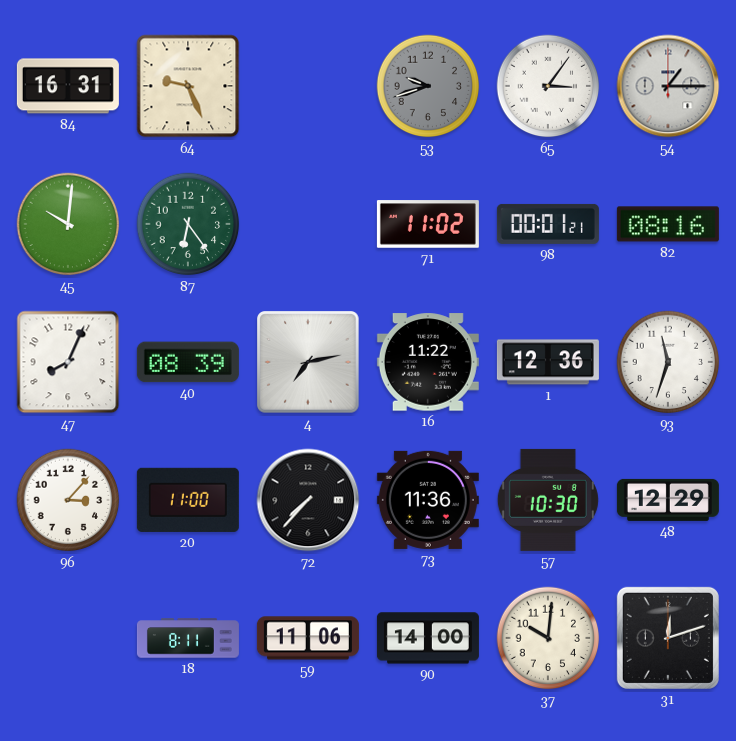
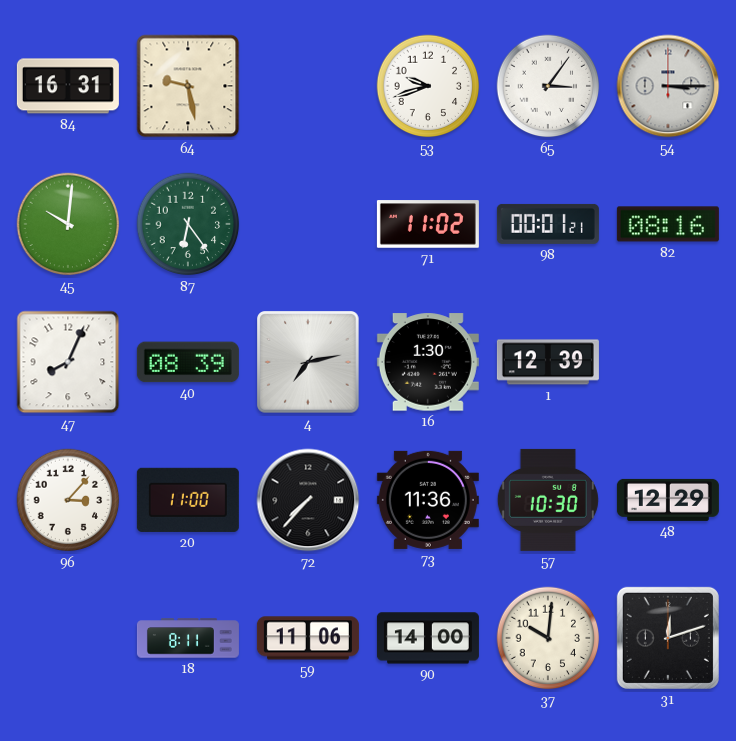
64: 9:26 -> 9:28 (188, 86)
53 dial: grey -> white (428, 86)
54: 1:15 -> 3:15 (668, 86)
16: 11:22 -> 1:30 (428, 362)
1: 12:36 -> 12:39 (548, 362)
93: 11:33 -> none (668, 362)
